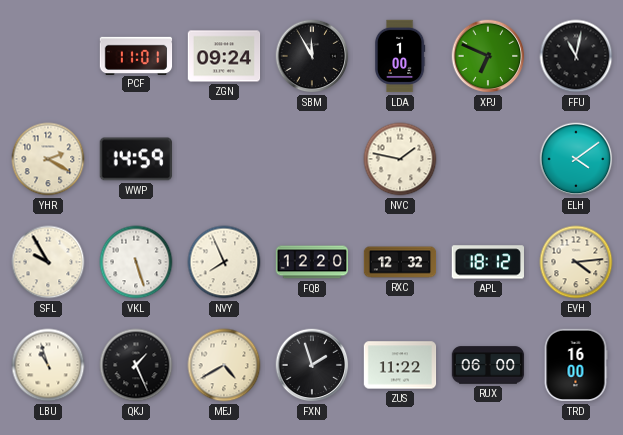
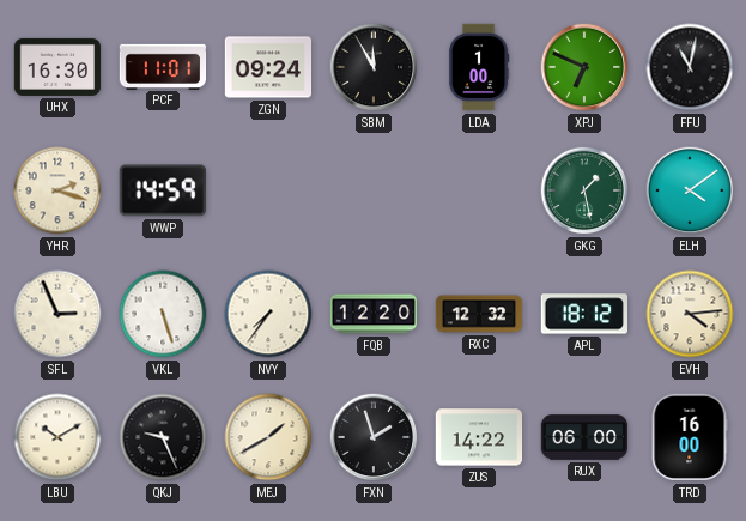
UHX: none -> 16:30 (57, 67)
YHR: 2:20 -> 2:18 (57, 190)
NVC: 1:47 -> none (400, 159)
GKG: none -> 1:28 (584, 190)
SFL: 9:55 -> 2:56 (57, 314)
NVY: 7:56 -> 7:36 (268, 314)
LBU: 10:57 -> 10:10 (57, 437)
QKJ: 1:26 -> 9:26 (163, 437)
MEJ: 4:40 -> 1:40 (268, 437)
ZUS: 11:22 -> 14:22 (479, 437)
